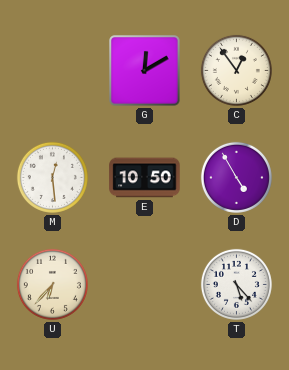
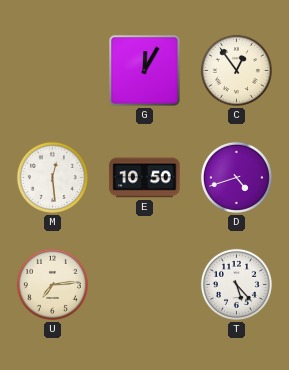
G: 12:10 -> 12:05 (145, 71)
D: 4:55 -> 4:42 (236, 177)
U: 6:37 -> 7:14 (52, 284)
